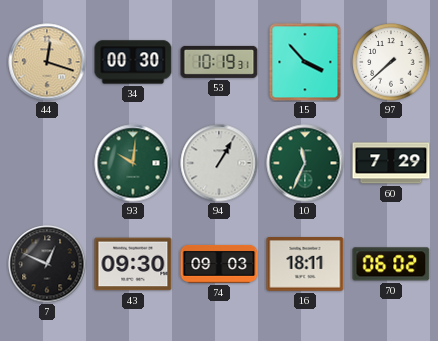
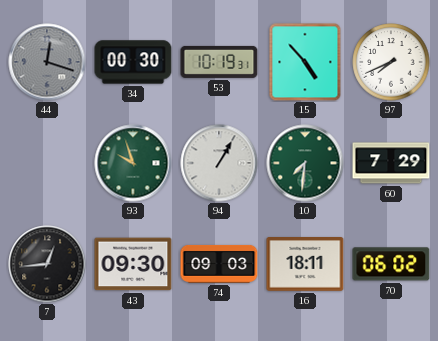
44 dial: champagne -> grey (47, 62)
15: 3:53 -> 4:53 (305, 62)
97: 7:38 -> 7:41 (391, 62)
93: 10:01 -> 9:57 (133, 163)
10: 11:34 -> 7:31 (305, 163)
7: 12:49 -> 12:44 (47, 264)
